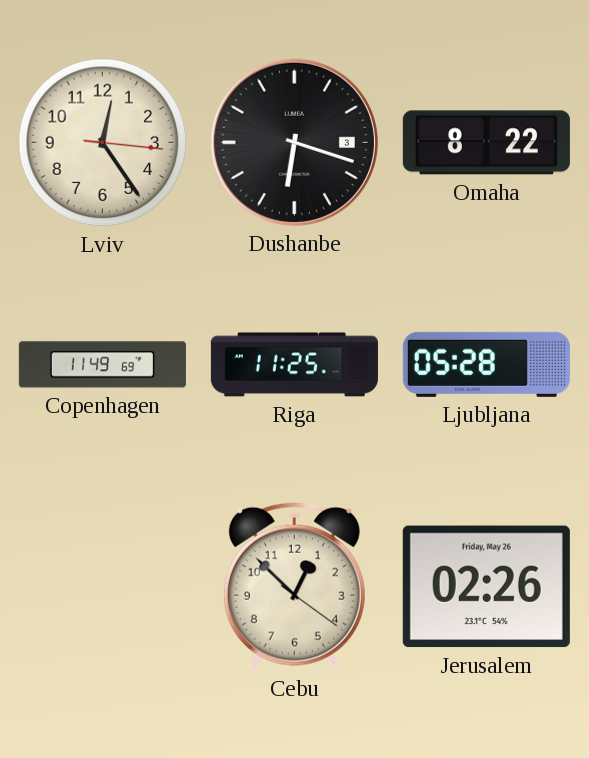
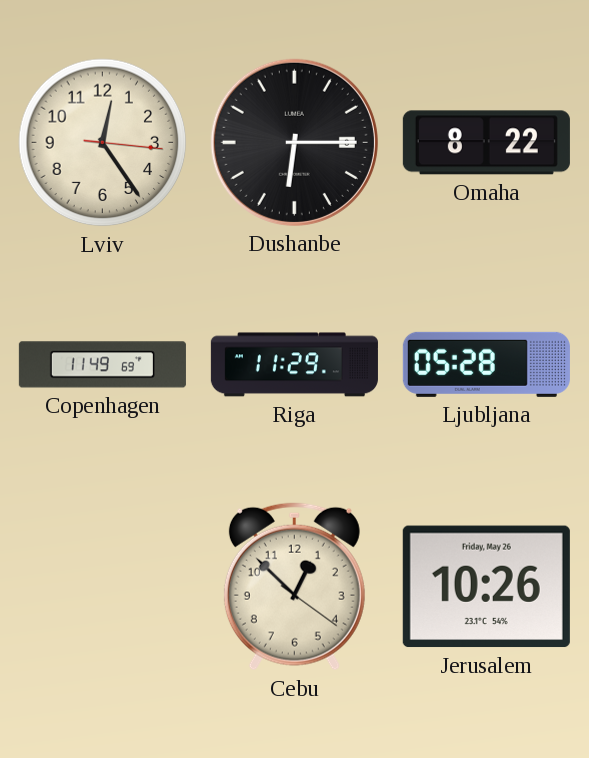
Dushanbe: 6:18 -> 6:15 (294, 142)
Riga: 11:25 -> 11:29 (294, 365)
Jerusalem: 02:26 -> 10:26 (486, 587)
